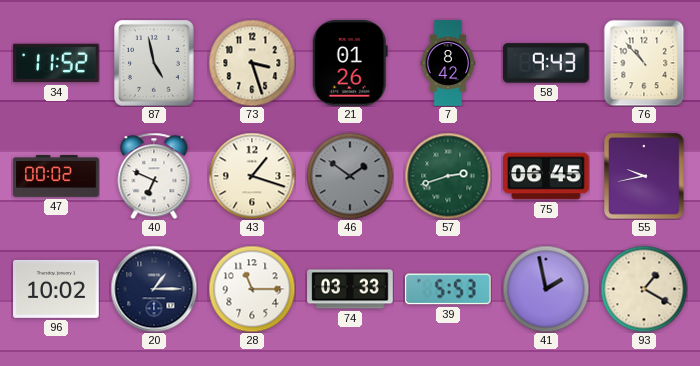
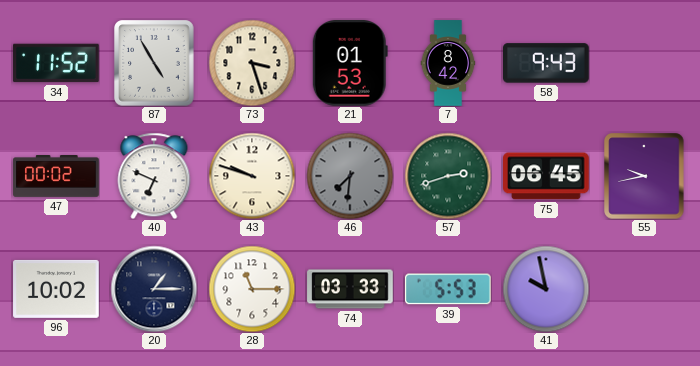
87: 4:58 -> 4:55 (154, 63)
21: 01:26 -> 01:53 (350, 64)
76: 10:53 -> none (644, 63)
43: 1:18 -> 9:48 (252, 176)
46: 1:51 -> 7:31 (350, 176)
41: 1:58 -> 9:58 (546, 289)
93: 1:20 -> none (644, 289)
